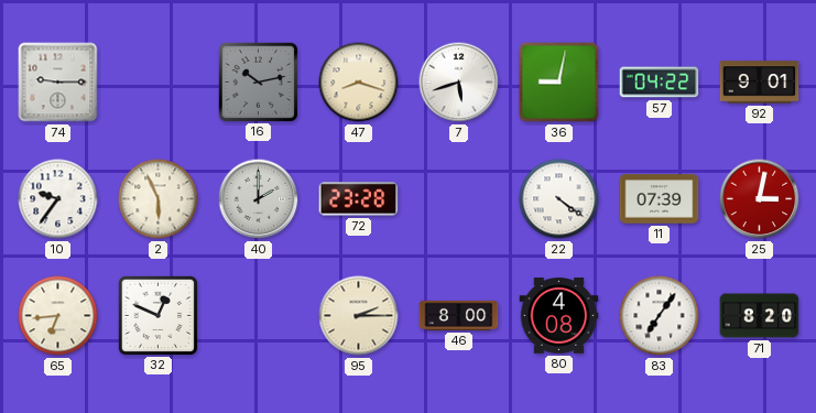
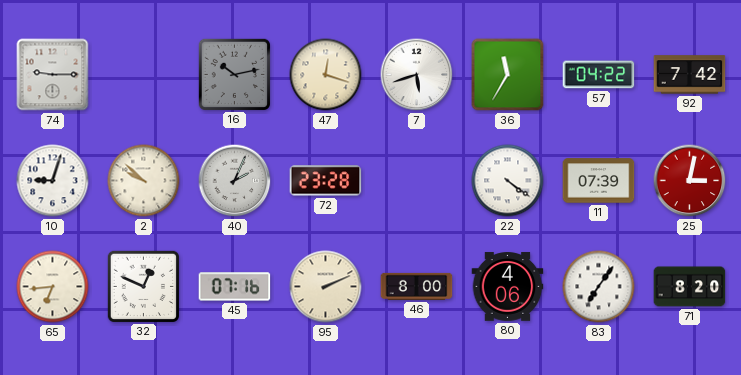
47: 8:18 -> 12:18 (326, 75)
36: 9:02 -> 11:35 (508, 75)
92: 9:01 -> 7:42 (690, 75)
10: 9:36 -> 9:03 (53, 181)
2: 5:56 -> 9:52 (144, 181)
40: 2:00 -> 2:04 (235, 181)
45: none -> 07:16 (235, 287)
95: 2:15 -> 2:11 (326, 287)
80: 4:08 -> 4:06 (508, 287)
